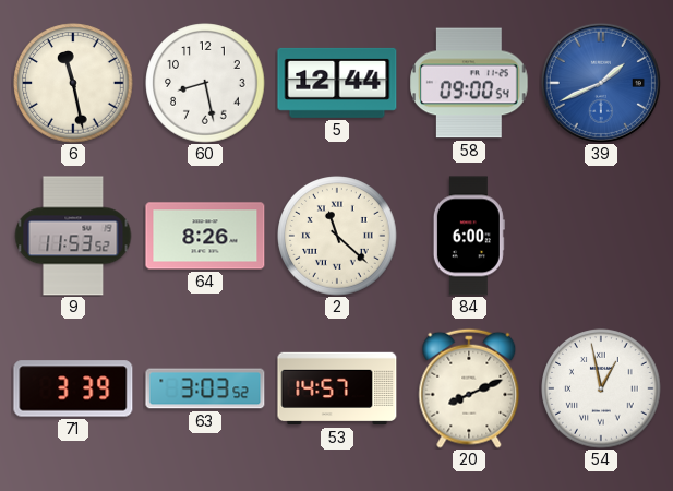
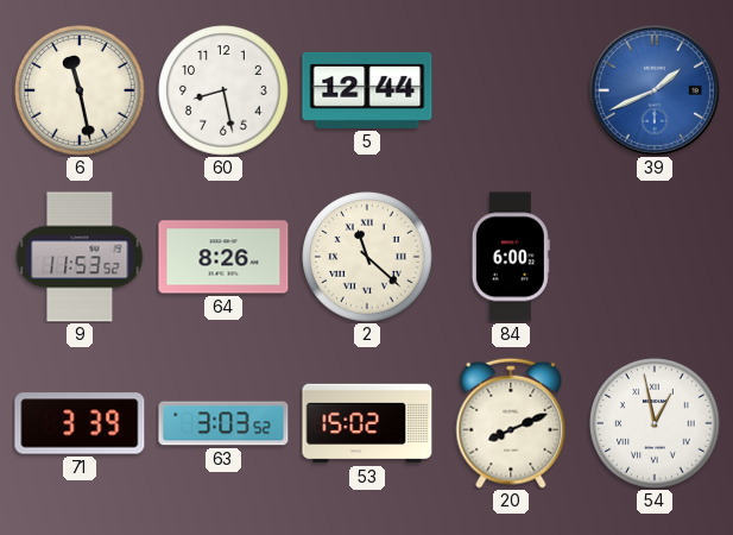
58: 09:00 -> none (469, 83)
53: 14:57 -> 15:02 (367, 423)
